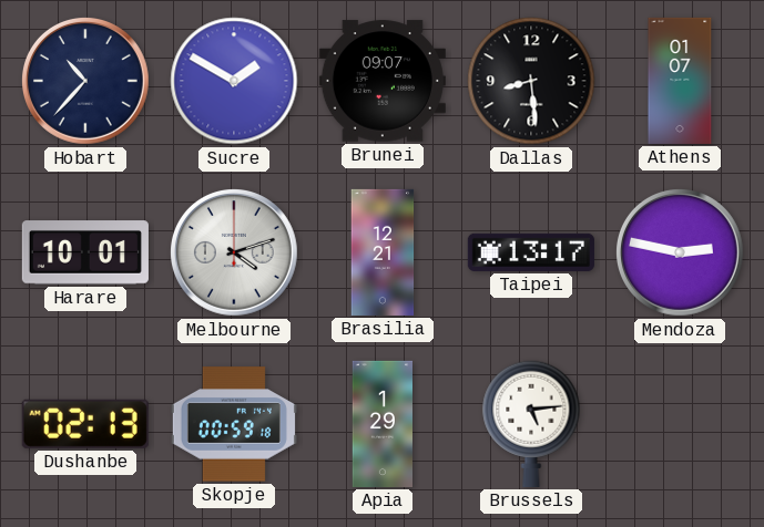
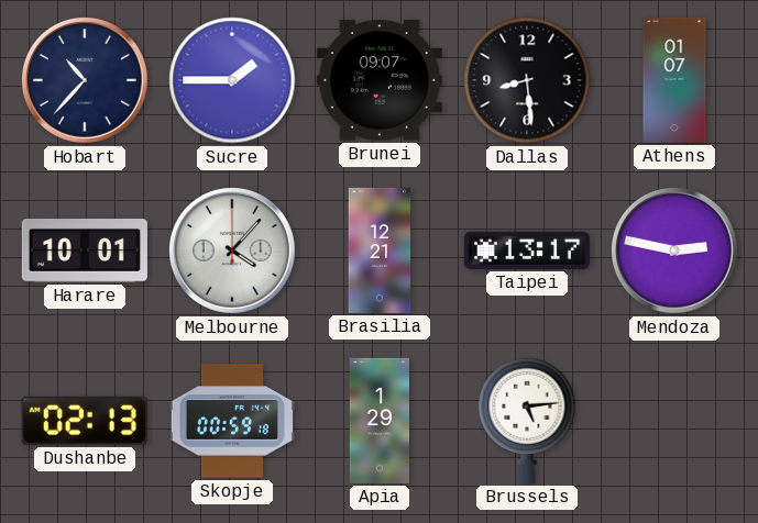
Sucre: 1:50 -> 1:45 (232, 80)
Melbourne: 4:12 -> 4:07 (232, 251)
